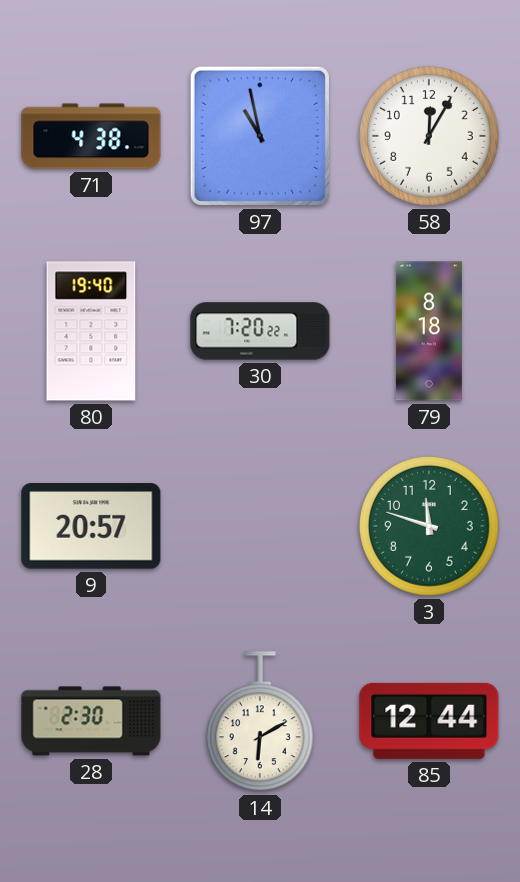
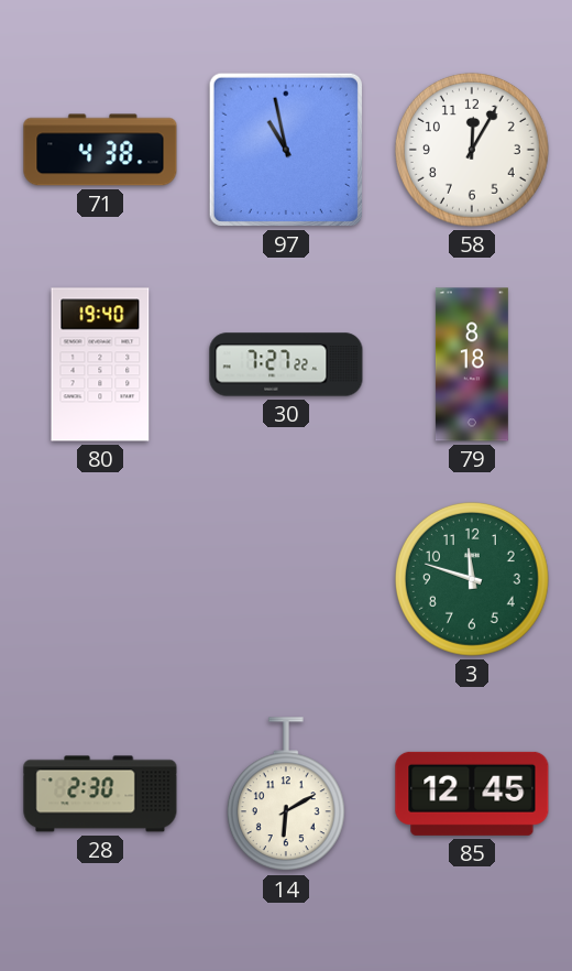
30: 7:20 -> 7:27 (286, 364)
9: 20:57 -> none (91, 526)
85: 12:44 -> 12:45 (472, 794)
